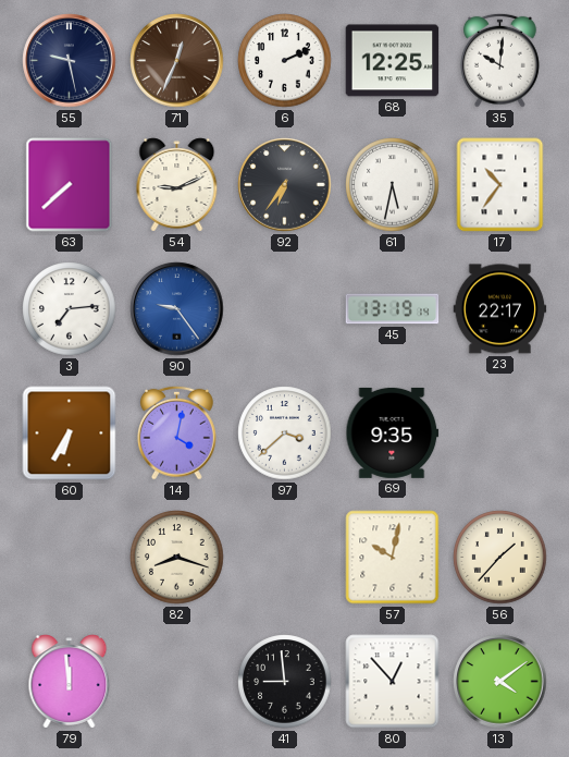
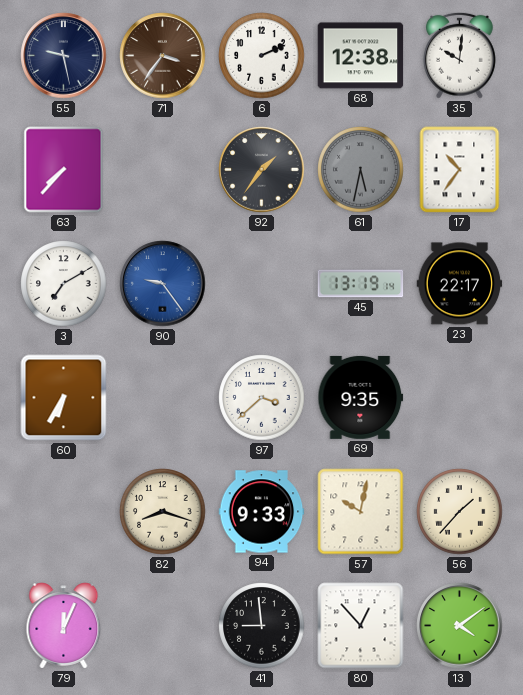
71: 12:34 -> 3:36 (163, 56)
68: 12:25 -> 12:38 (361, 56)
63: 7:38 -> 7:37 (64, 170)
54: 9:11 -> none (177, 185)
92: 6:36 -> 1:36 (262, 170)
61 dial: white -> grey (361, 170)
3: 7:14 -> 7:10 (64, 284)
14: 4:02 -> none (177, 432)
94: none -> 9:33 (262, 512)
79: 11:59 -> 12:04 (64, 626)
